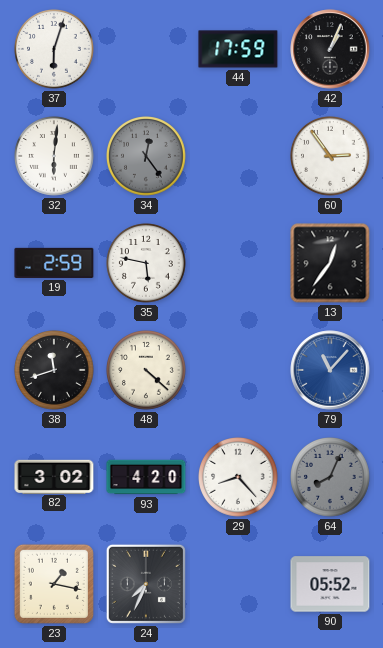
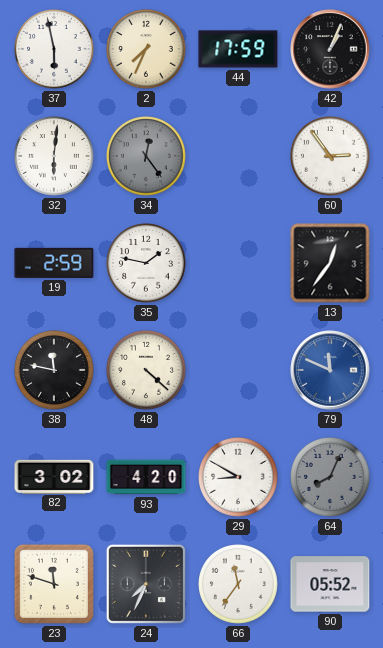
37: 6:03 -> 5:58 (55, 50)
2: none -> 7:34 (147, 50)
35: 5:47 -> 1:47 (147, 264)
38: 11:42 -> 11:47 (55, 371)
79: 11:07 -> 11:49 (330, 370)
29: 8:23 -> 8:50 (239, 478)
23: 1:17 -> 11:48 (54, 584)
66: none -> 11:36 (239, 585)
